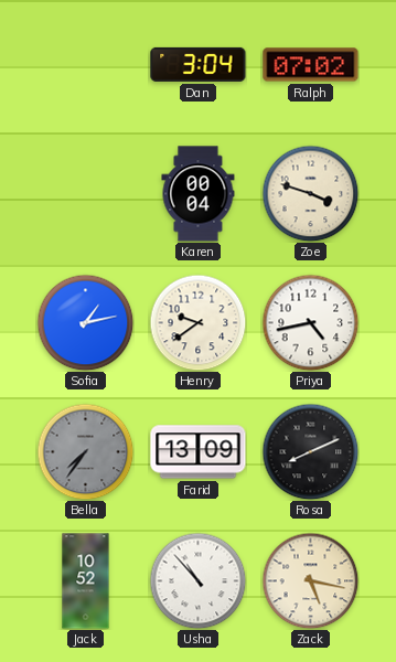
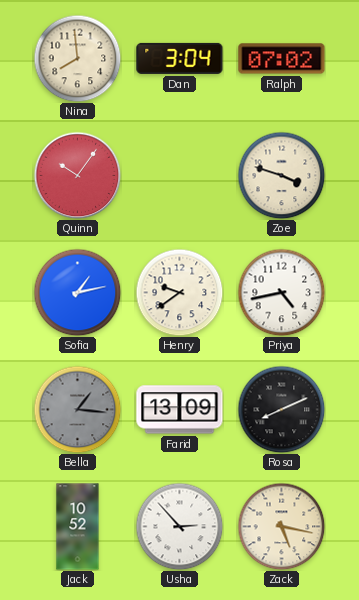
Nina: none -> 7:59 (77, 58)
Quinn: none -> 10:06 (77, 175)
Karen: 00:04 -> none (199, 194)
Bella: 7:36 -> 1:16 (77, 409)
Usha: 10:53 -> 2:53 (179, 526)
